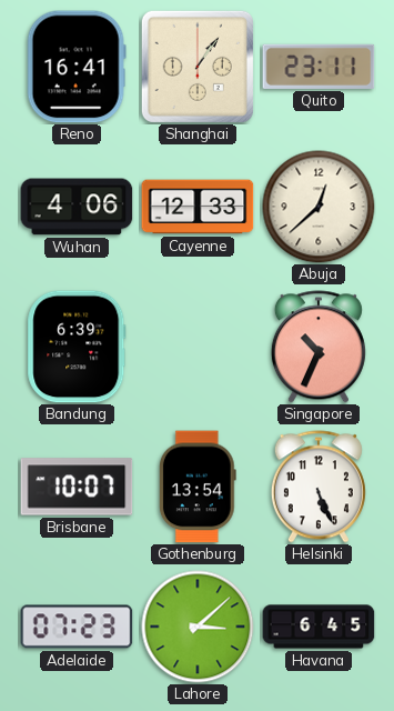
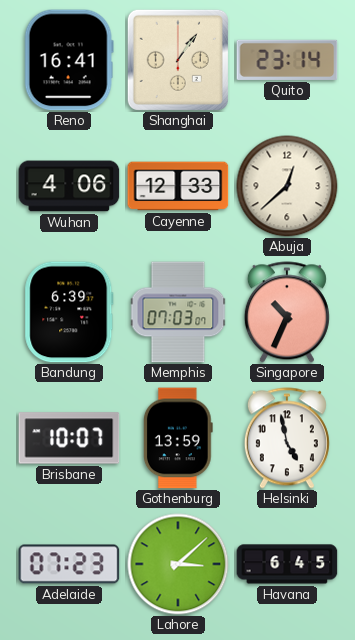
Quito: 23:11 -> 23:14 (287, 60)
Memphis: none -> 07:03 (178, 312)
Gothenburg: 13:54 -> 13:59 (178, 438)
Helsinki: 5:26 -> 4:58 (287, 438)
